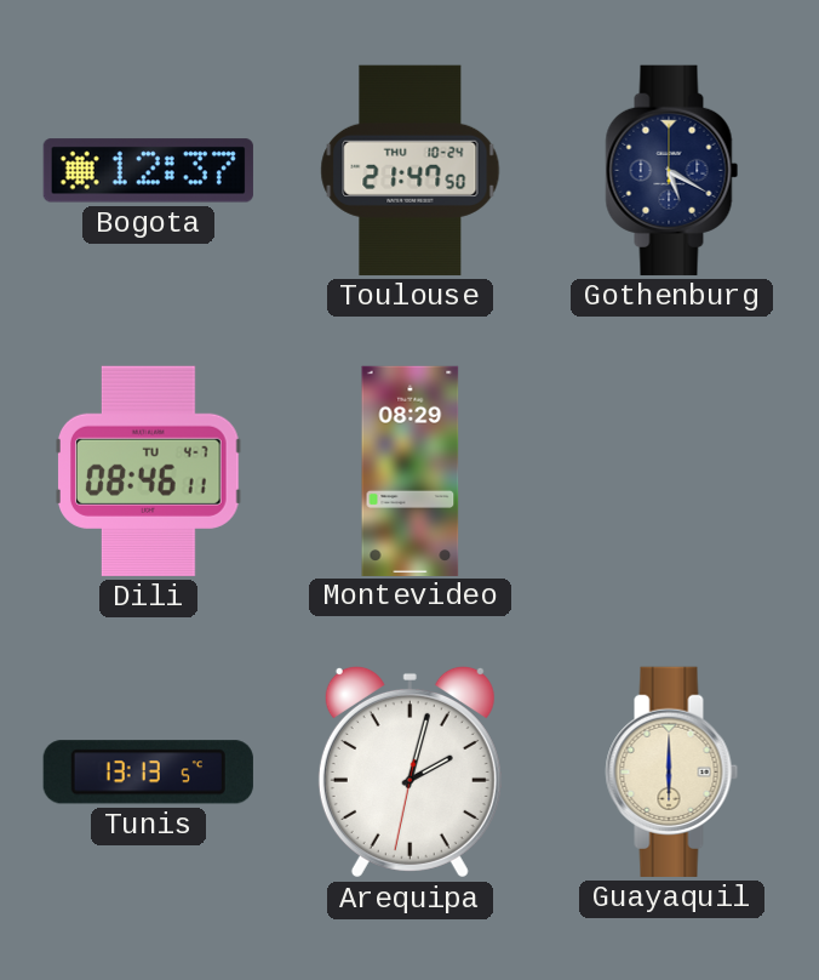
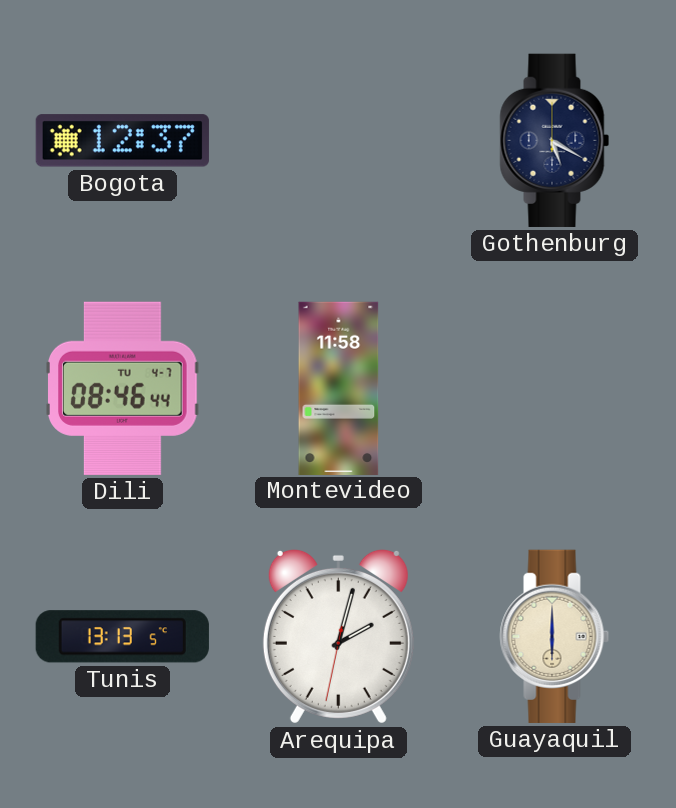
Toulouse: 21:47 -> none (411, 170)
Dili: 08:46:11 -> 08:46:44 (123, 388)
Montevideo: 08:29 -> 11:58 (339, 388)
